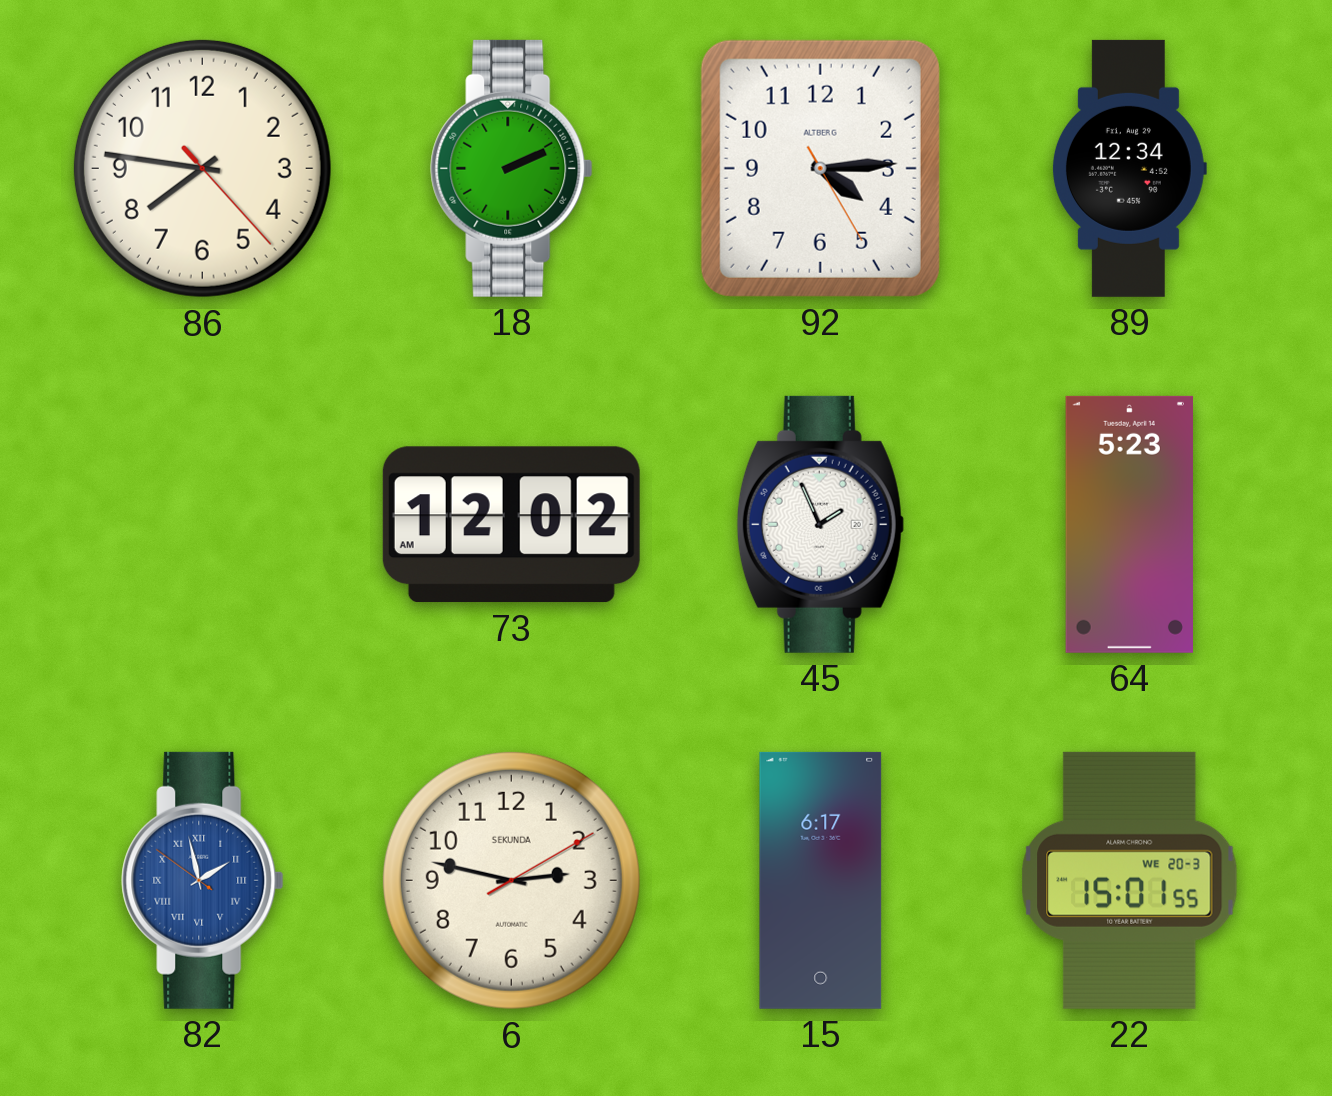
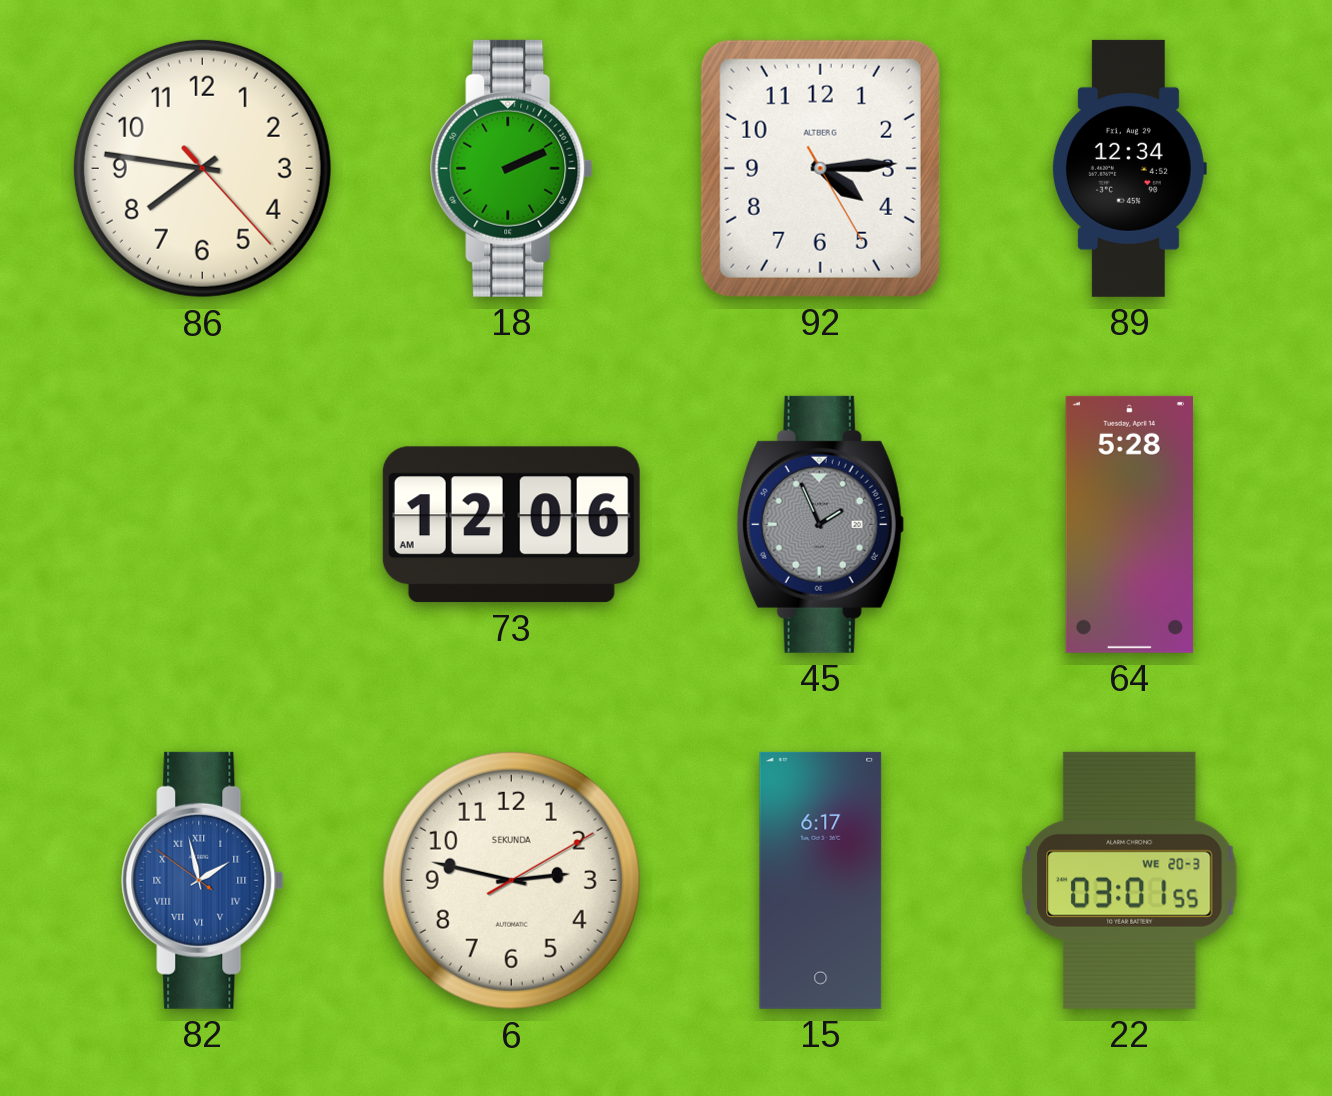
73: 12:02 -> 12:06 (511, 525)
45 dial: white -> grey (820, 524)
64: 5:23 -> 5:28 (1129, 524)
22: 15:01 -> 03:01 (1130, 880)
